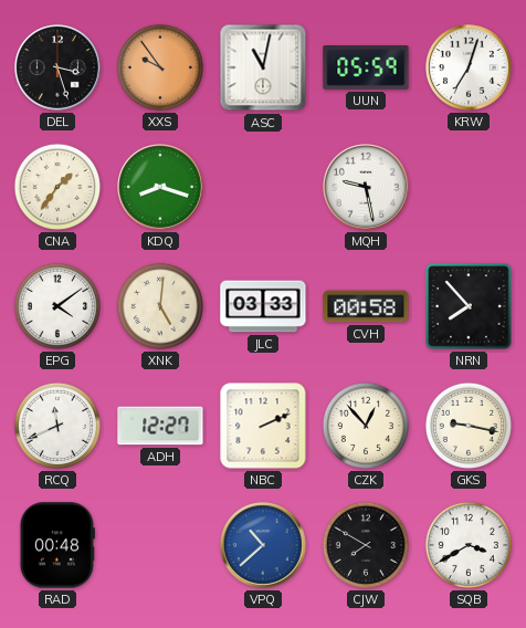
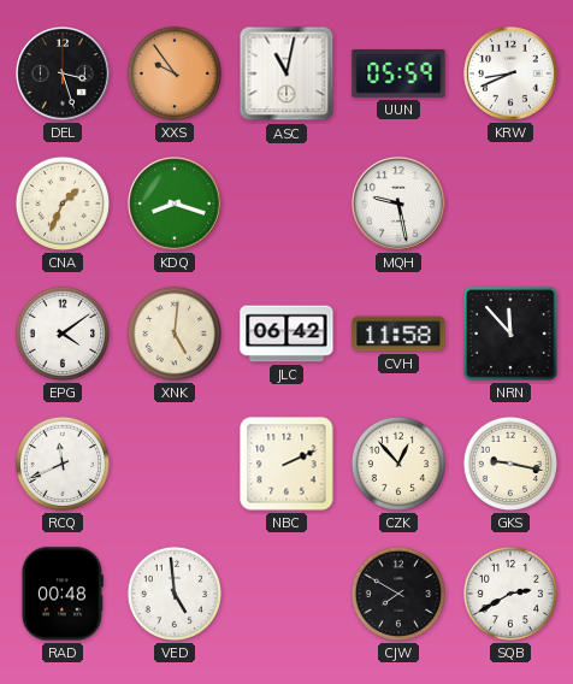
KRW: 7:03 -> 8:41 (512, 75)
CNA: 1:36 -> 1:34 (63, 204)
JLC: 03:33 -> 06:42 (286, 334)
CVH: 00:58 -> 11:58 (398, 334)
NRN: 7:53 -> 11:53 (510, 334)
ADH: 12:27 -> none (160, 426)
VED: none -> 4:59 (175, 594)
VPQ: 10:38 -> none (264, 546)
SQB: 3:40 -> 2:40 (510, 594)
